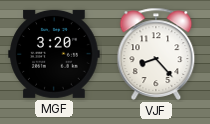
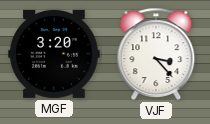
VJF: 8:23 -> 3:23 (156, 54)
